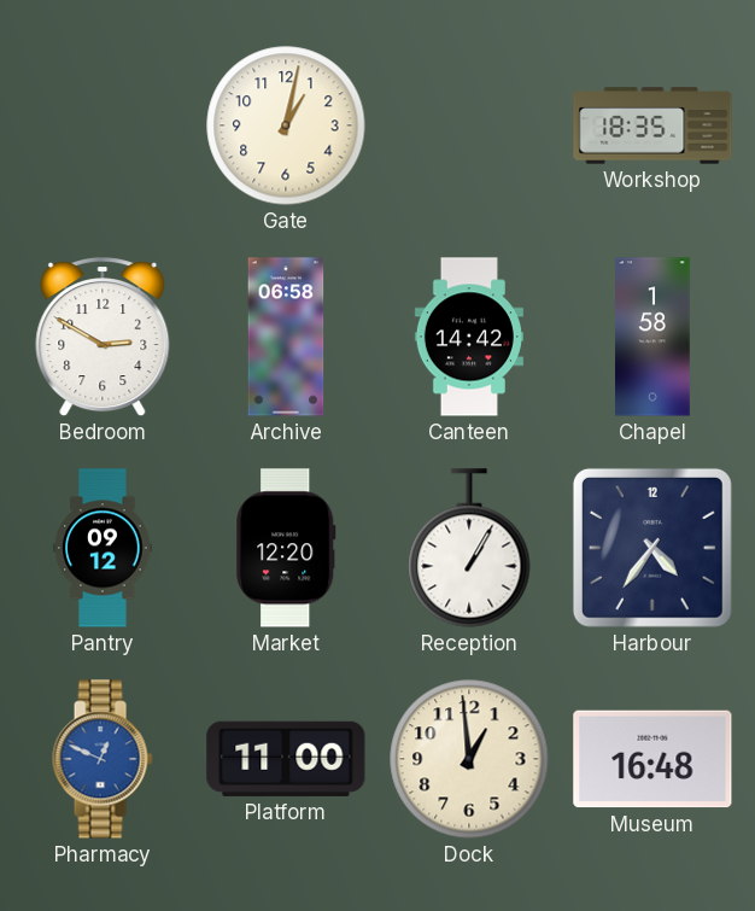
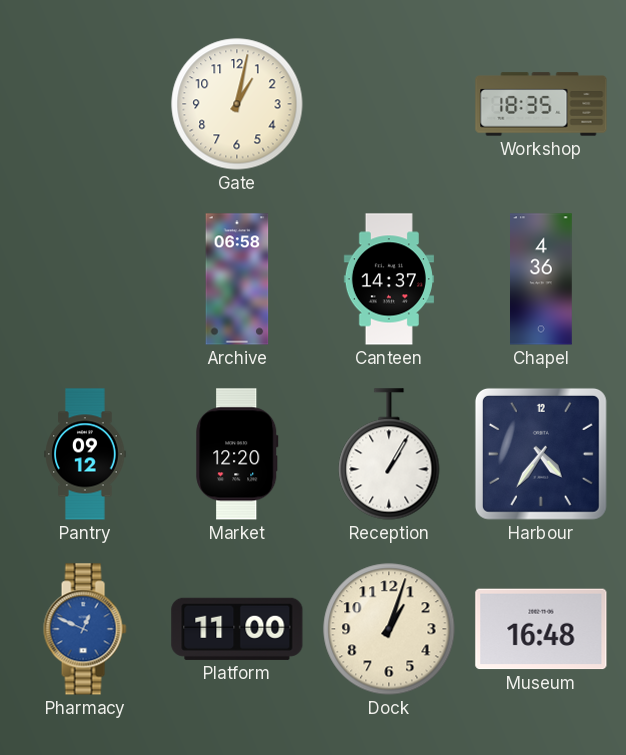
Bedroom: 2:50 -> none (103, 338)
Canteen: 14:42 -> 14:37 (389, 279)
Chapel: 1:58 -> 4:36 (542, 279)
Dock: 12:59 -> 1:03 (389, 629)
